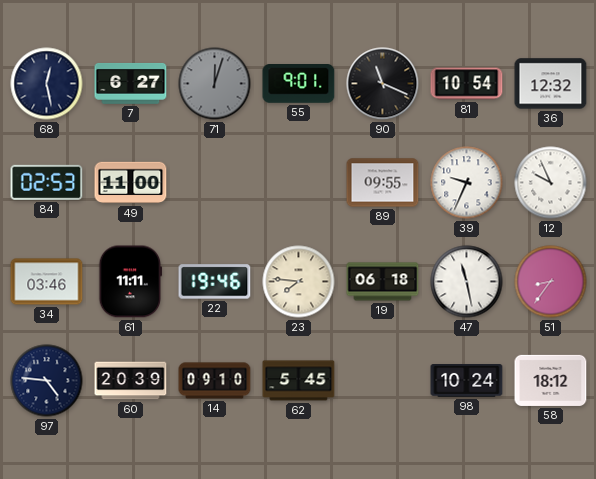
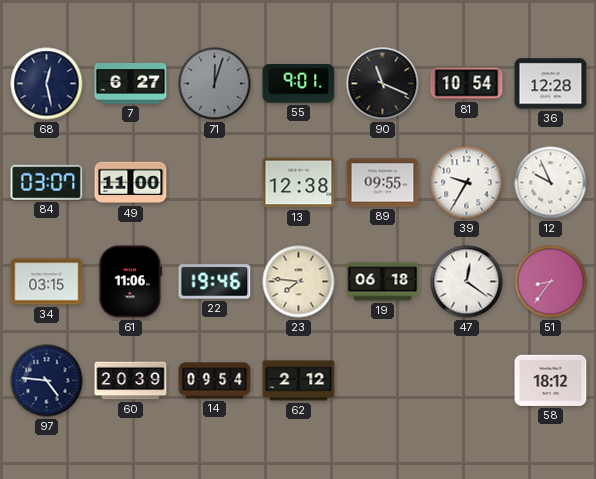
36: 12:32 -> 12:28 (551, 84)
84: 02:53 -> 03:07 (47, 182)
13: none -> 12:38 (299, 183)
39: 9:34 -> 9:35 (467, 183)
34: 03:46 -> 03:15 (47, 282)
61: 11:11 -> 11:06 (131, 282)
47: 11:28 -> 12:21 (467, 282)
14: 09:10 -> 09:54 (215, 381)
62: 5:45 -> 2:12 (299, 381)
98: 10:24 -> none (467, 381)
